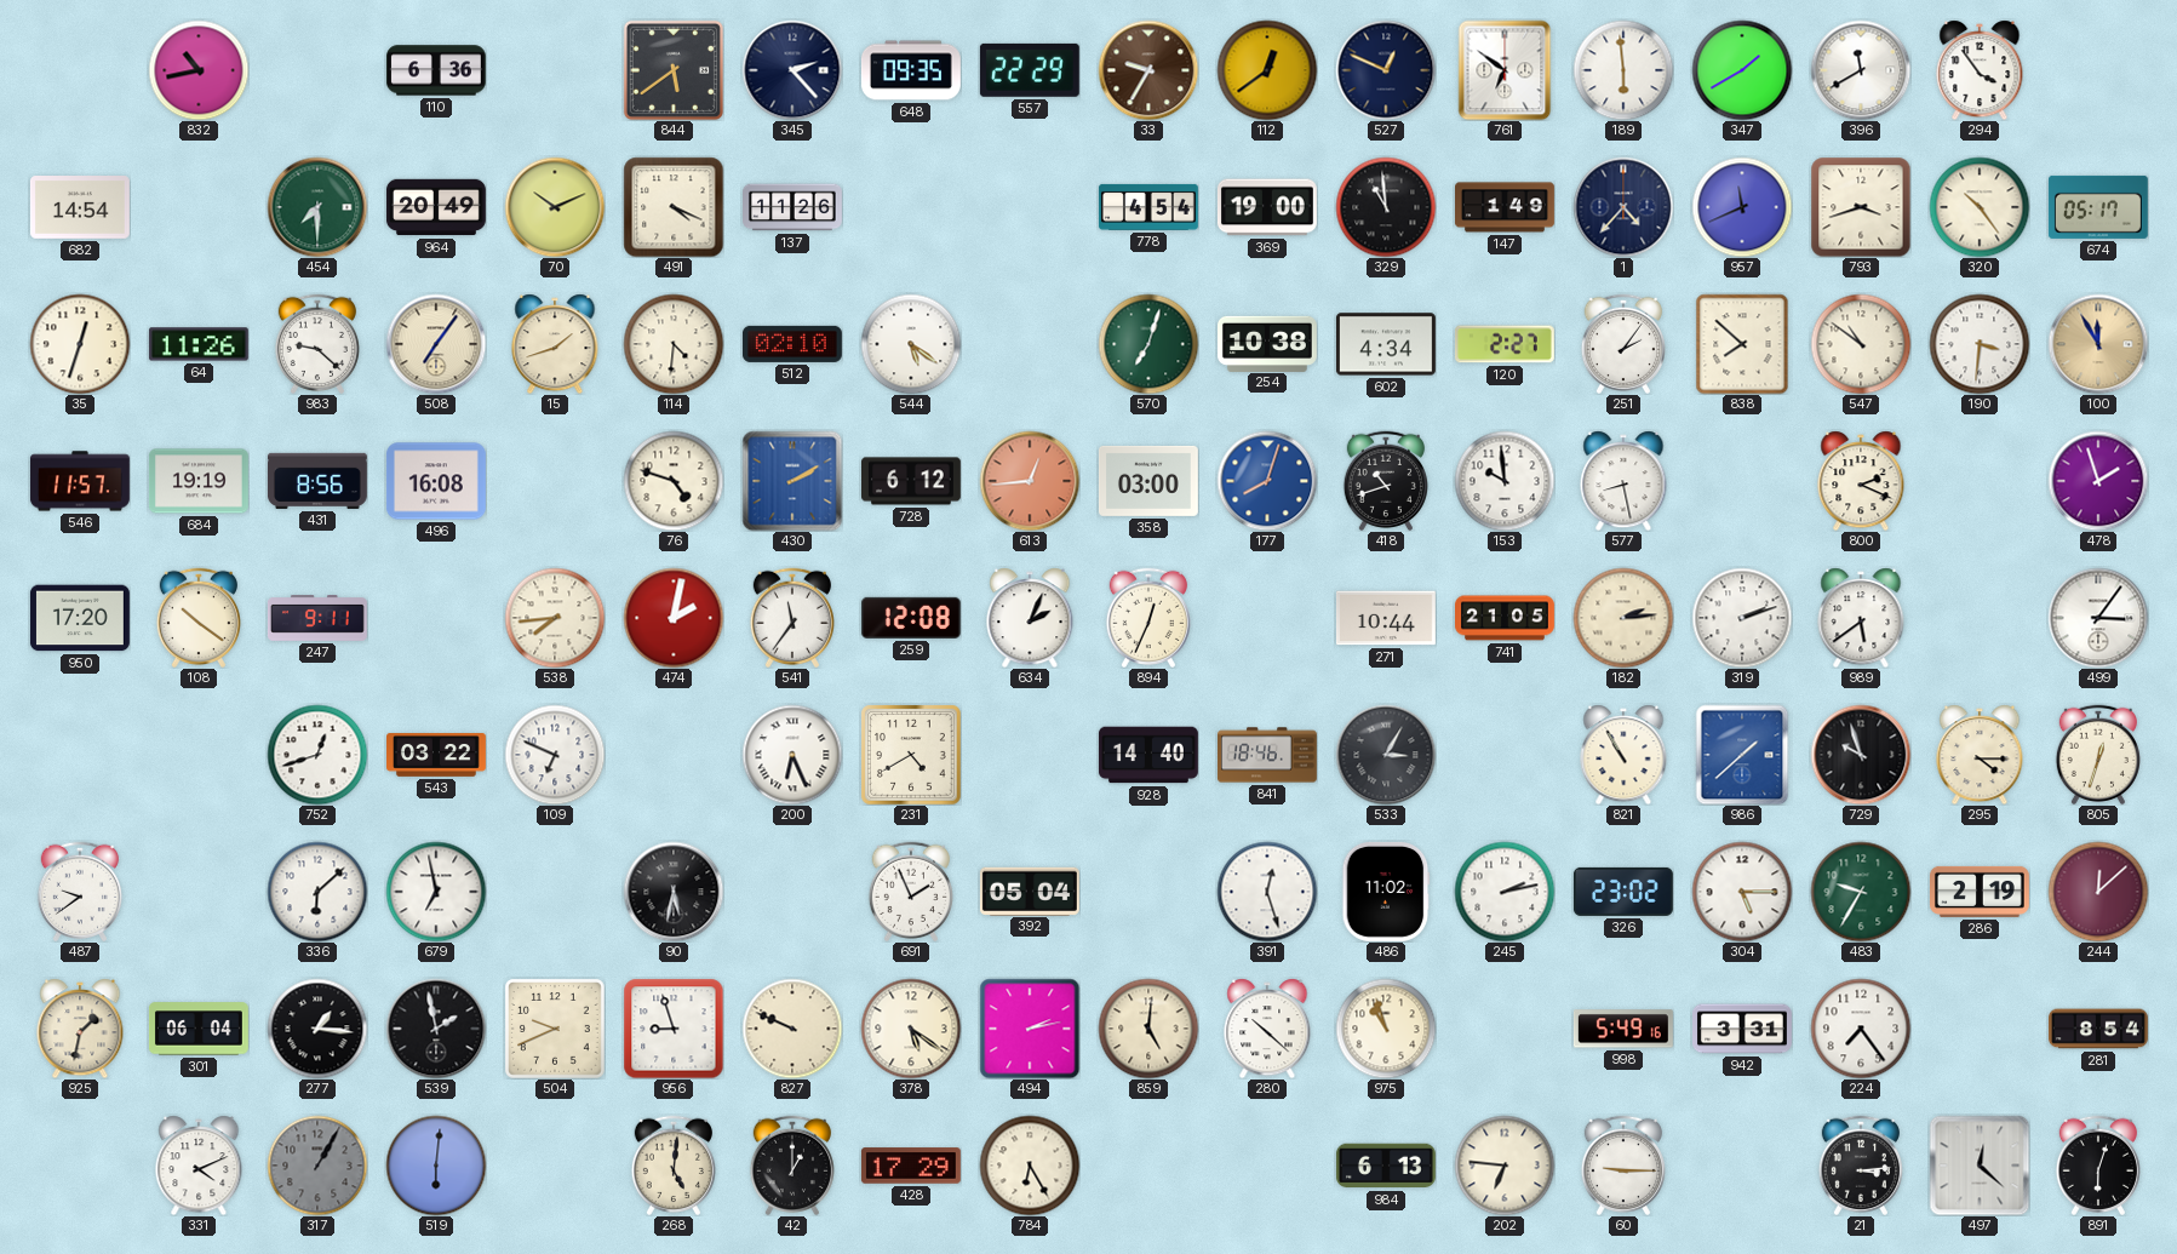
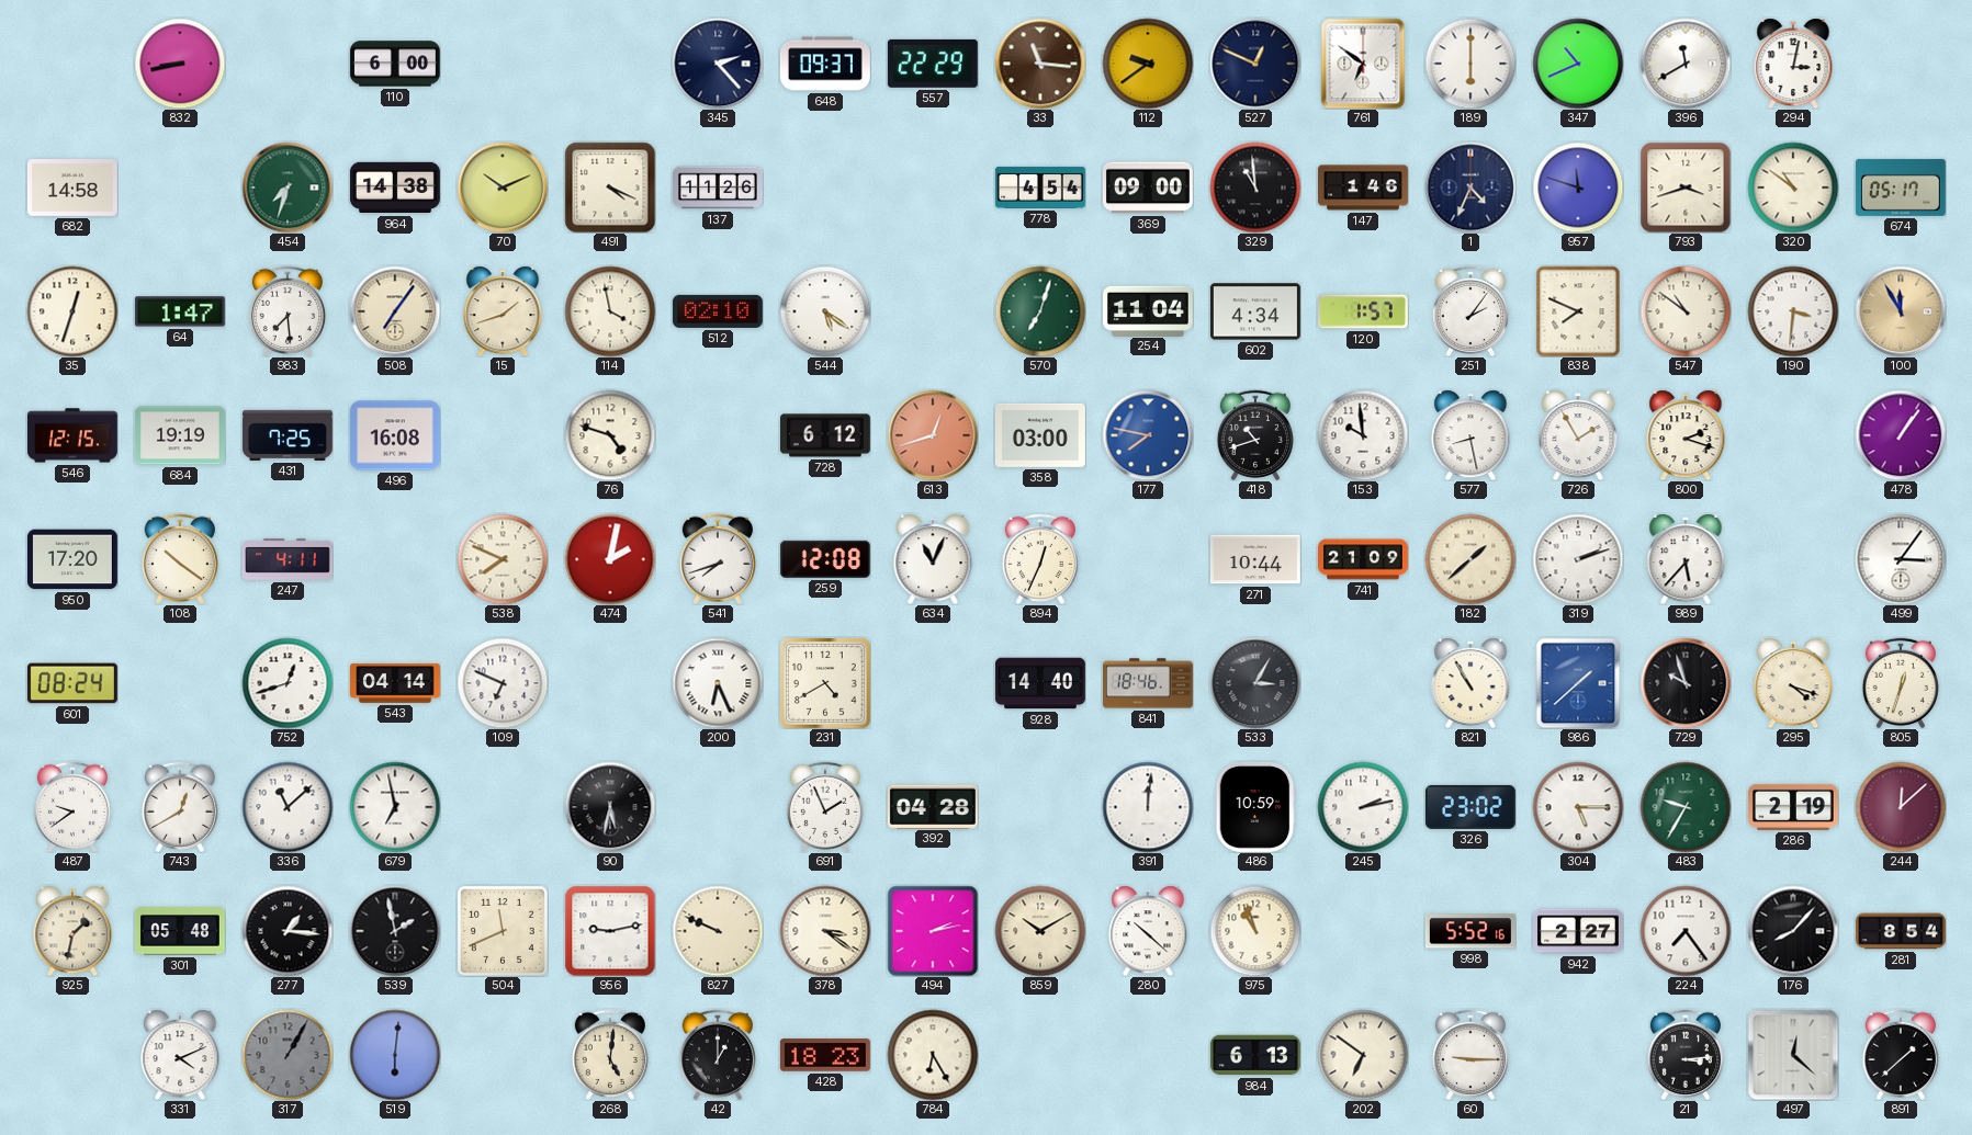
832: 10:43 -> 8:43 (180, 64)
110: 6:36 -> 6:00 (395, 64)
844: 5:39 -> none (674, 70)
648: 09:35 -> 09:37 (825, 64)
33: 9:35 -> 11:16 (1040, 64)
112: 12:39 -> 9:39 (1148, 64)
189: 5:59 -> 6:00 (1470, 64)
347: 1:40 -> 10:41 (1578, 64)
294: 3:54 -> 3:02 (1793, 64)
682: 14:54 -> 14:58 (72, 189)
454: 7:30 -> 7:33 (288, 188)
964: 20:49 -> 14:38 (395, 188)
369: 19:00 -> 09:00 (1148, 188)
147: 1:49 -> 1:46 (1364, 188)
1: 4:37 -> 4:34 (1470, 188)
957: 11:41 -> 11:48 (1578, 188)
320: 10:24 -> 10:51 (1793, 188)
64: 11:26 -> 1:47 (180, 311)
983: 9:22 -> 7:29 (286, 311)
114: 4:31 -> 3:58 (610, 311)
254: 10:38 -> 11:04 (1149, 310)
120: 2:27 -> 1:57 (1363, 311)
838: 7:52 -> 7:49 (1578, 311)
546: 11:57 -> 12:15 (72, 435)
431: 8:56 -> 7:25 (288, 435)
430: 2:10 -> none (792, 481)
613: 12:44 -> 12:42 (933, 435)
177: 8:03 -> 7:47 (1148, 435)
726: none -> 1:55 (1578, 435)
800: 2:19 -> 2:18 (1686, 435)
478: 1:57 -> 1:06 (1901, 435)
247: 9:11 -> 4:11 (289, 560)
538: 7:44 -> 7:49 (503, 559)
541: 11:36 -> 7:42 (717, 559)
634: 2:04 -> 11:04 (933, 559)
741: 21:05 -> 21:09 (1364, 559)
182: 2:14 -> 1:38 (1470, 559)
989: 5:39 -> 5:37 (1686, 559)
601: none -> 08:24 (72, 683)
543: 03:22 -> 04:14 (396, 683)
295: 4:15 -> 4:18 (1793, 683)
743: none -> 12:40 (179, 807)
336: 6:08 -> 11:08 (288, 807)
392: 05:04 -> 04:28 (933, 806)
391: 12:27 -> 12:01 (1148, 807)
486: 11:02 -> 10:59 (1255, 807)
301: 06:04 -> 05:48 (180, 931)
504: 9:41 -> 11:41 (503, 931)
956: 8:57 -> 9:13 (610, 931)
378: 5:21 -> 3:21 (825, 931)
859: 5:01 -> 10:10 (1040, 931)
998: 5:49 -> 5:52 (1470, 931)
942: 3:31 -> 2:27 (1579, 931)
176: none -> 8:07 (1793, 931)
428: 17:29 -> 18:23 (825, 1055)
202: 6:46 -> 6:51 (1363, 1055)
891: 6:03 -> 1:38 (1900, 1055)
